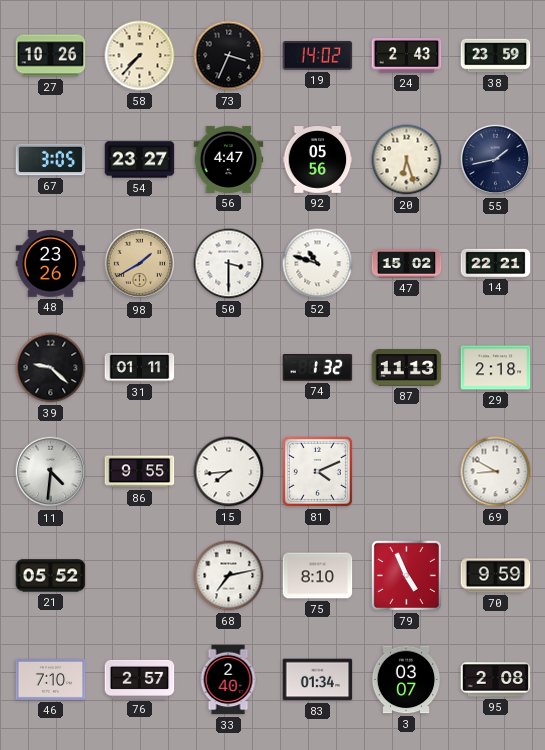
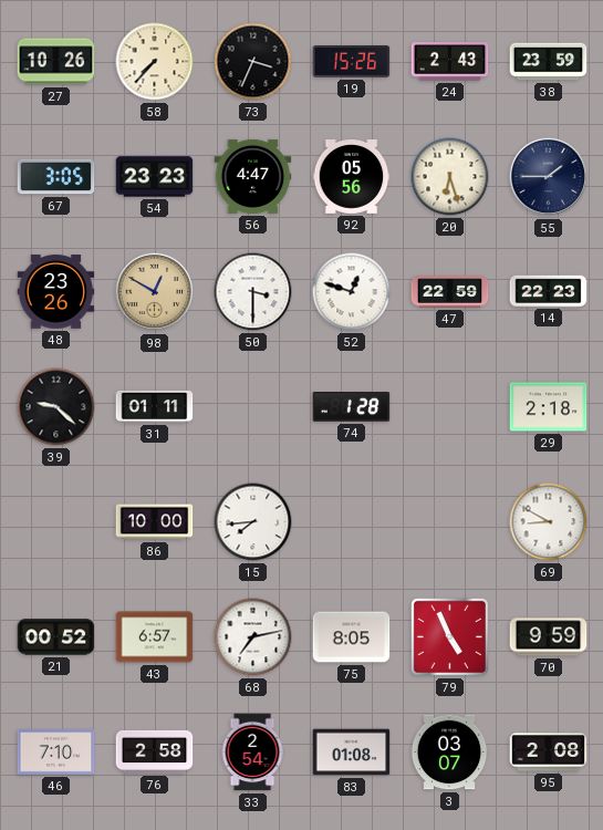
19: 14:02 -> 15:26 (352, 62)
54: 23:27 -> 23:23 (155, 177)
55: 1:43 -> 1:45 (549, 177)
98: 1:40 -> 12:50 (155, 292)
52: 10:48 -> 12:48 (352, 292)
47: 15:02 -> 22:59 (450, 292)
14: 22:21 -> 22:23 (549, 291)
74: 1:32 -> 1:28 (352, 407)
87: 11:13 -> none (407, 368)
11: 4:31 -> none (51, 472)
86: 9:55 -> 10:00 (155, 522)
81: 4:11 -> none (317, 471)
21: 05:52 -> 00:52 (56, 637)
43: none -> 6:57 (155, 637)
75: 8:10 -> 8:05 (352, 637)
76: 2:57 -> 2:58 (155, 751)
33: 2:40 -> 2:54 (252, 753)
83: 01:34 -> 01:08 (352, 753)
